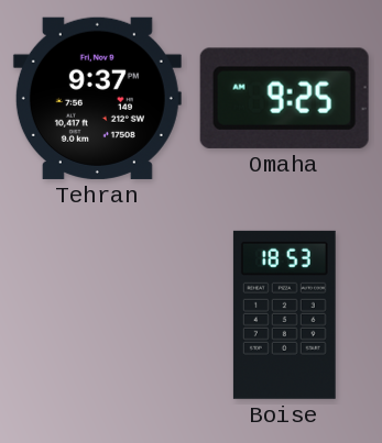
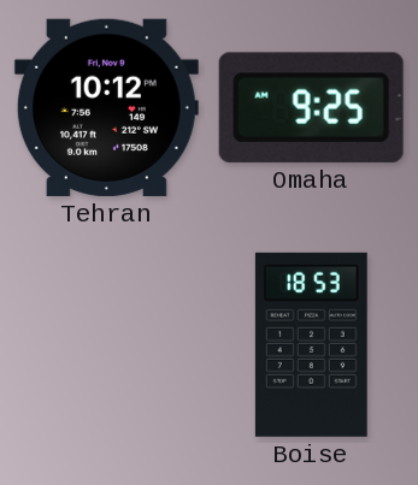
Tehran: 9:37 -> 10:12 (106, 107)
